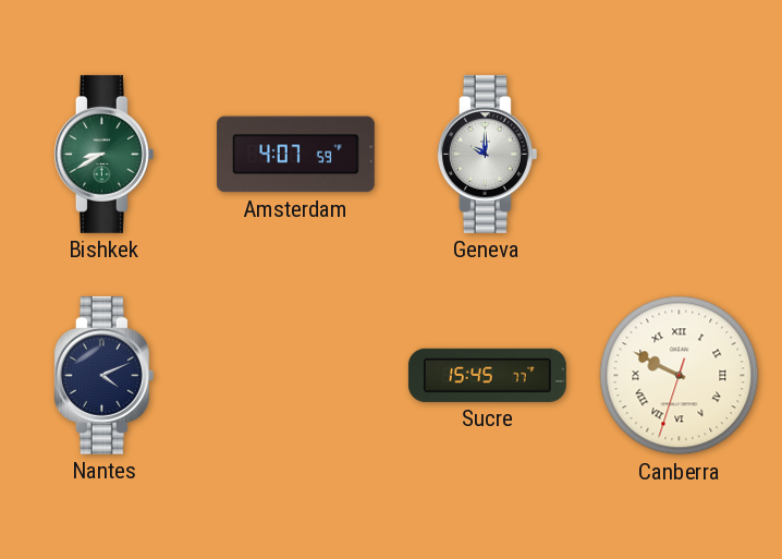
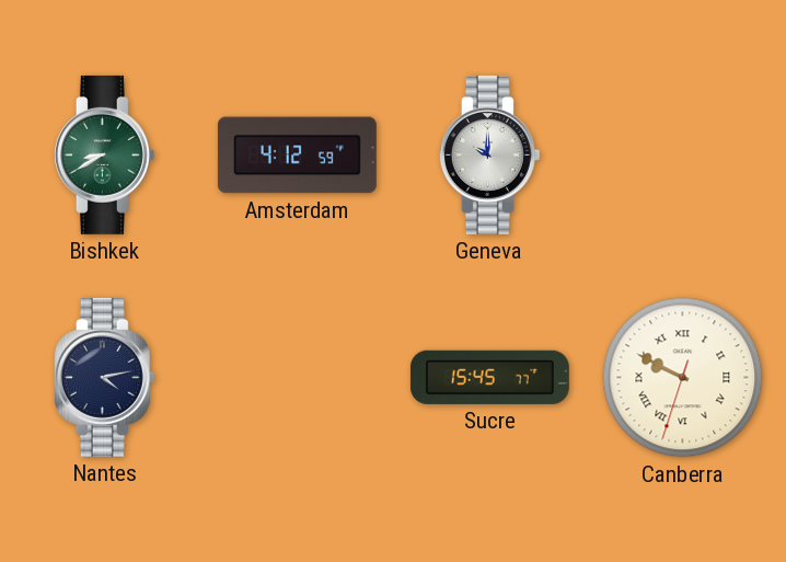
Amsterdam: 4:07 -> 4:12 (297, 156)
Nantes: 4:11 -> 4:13 (104, 377)
